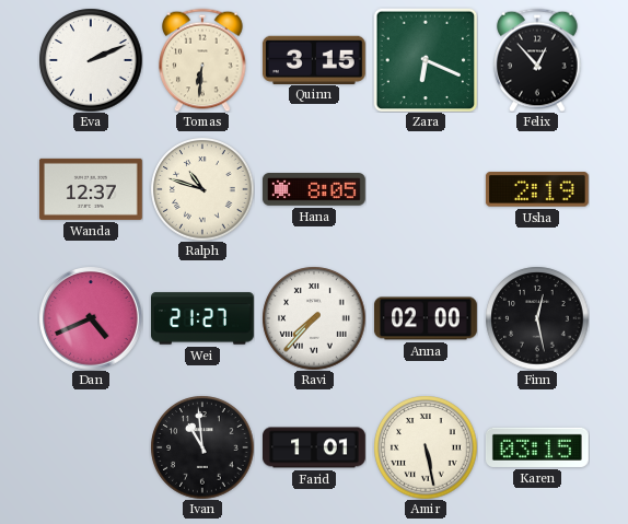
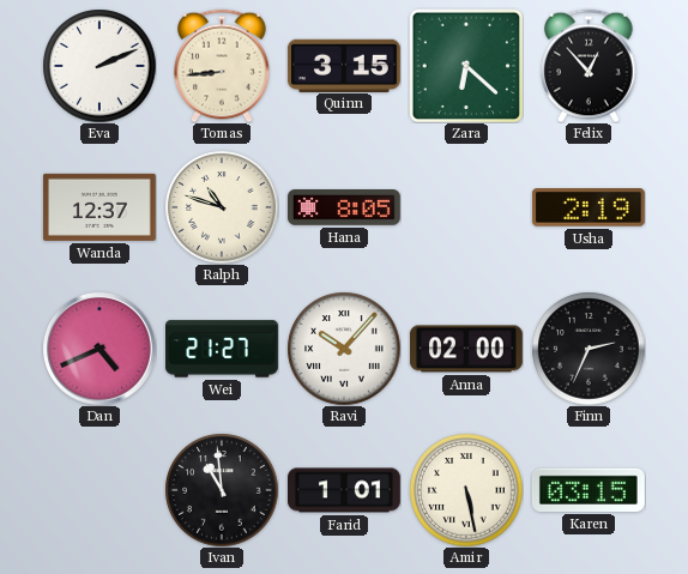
Tomas: 6:31 -> 8:44 (222, 66)
Zara: 6:19 -> 6:22 (466, 66)
Ravi: 7:37 -> 10:07 (344, 349)
Finn: 12:28 -> 2:34 (589, 349)
